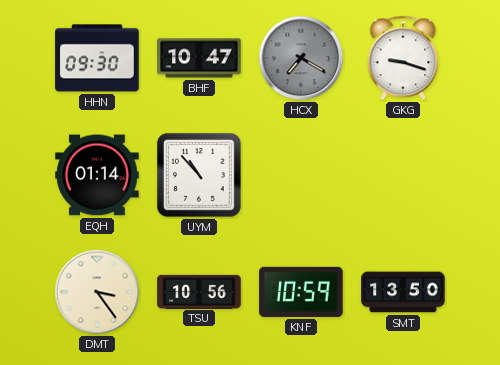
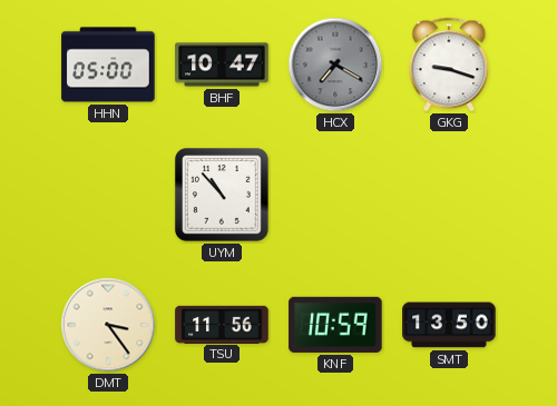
HHN: 09:30 -> 05:00 (108, 65)
EQH: 01:14 -> none (97, 175)
TSU: 10:56 -> 11:56 (222, 324)
